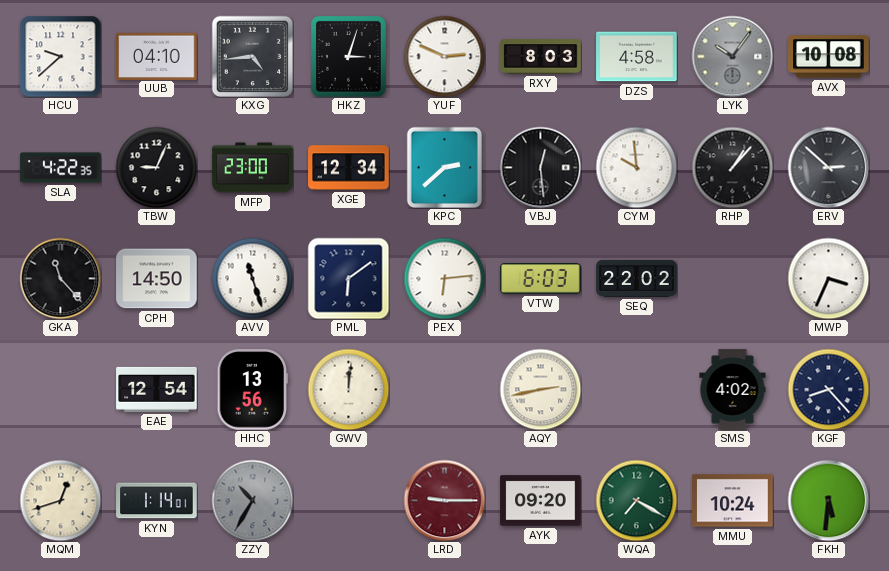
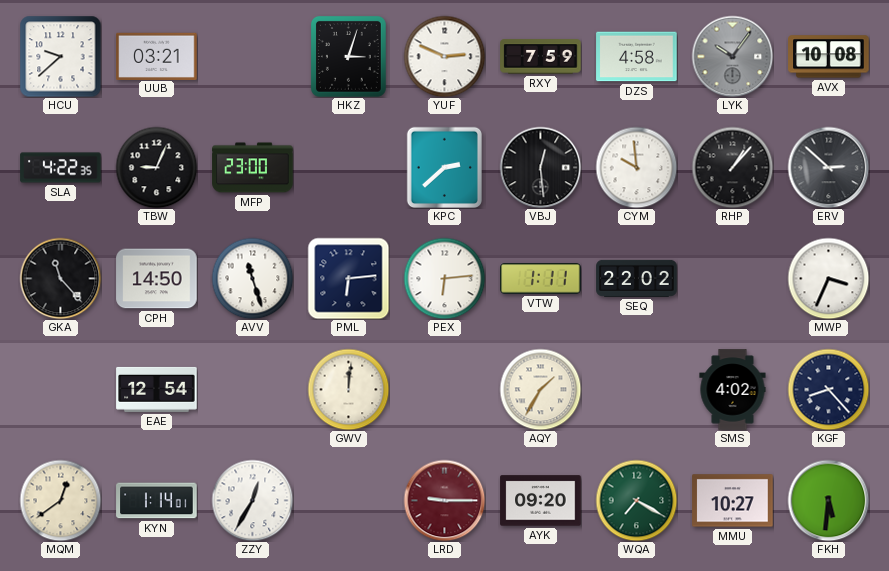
UUB: 04:10 -> 03:21 (157, 56)
KXG: 4:44 -> none (252, 56)
RXY: 8:03 -> 7:59 (541, 57)
XGE: 12:34 -> none (349, 168)
PML: 6:09 -> 6:14 (348, 278)
VTW: 6:03 -> 1:11 (541, 279)
HHC: 13:56 -> none (253, 390)
AQY: 2:43 -> 1:35 (540, 389)
MQM: 12:42 -> 12:39 (60, 500)
ZZY: 10:35 -> 12:35 (252, 500)
ZZY dial: grey -> white (252, 500)
MMU: 10:24 -> 10:27 (733, 501)
